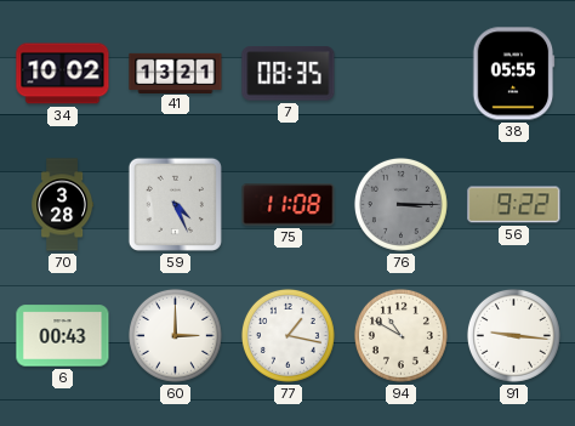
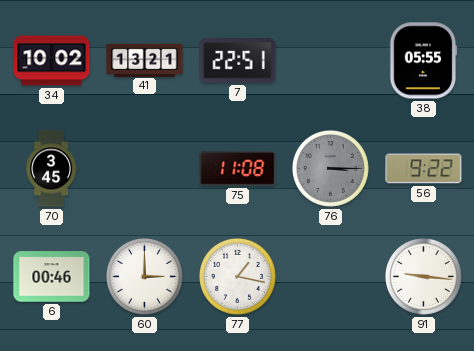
7: 08:35 -> 22:51 (238, 61)
70: 3:28 -> 3:45 (52, 169)
59: 4:26 -> none (175, 204)
6: 00:43 -> 00:46 (52, 277)
94: 10:50 -> none (400, 335)
